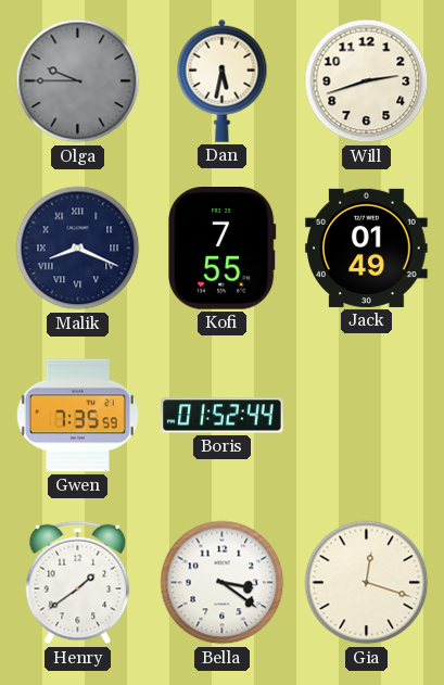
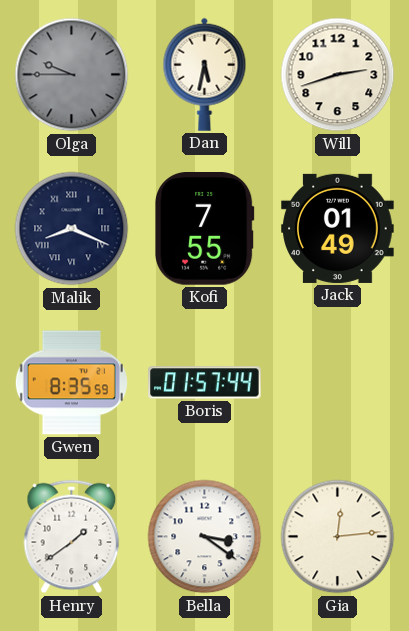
Gwen: 7:35 -> 8:35 (71, 383)
Boris: 01:52 -> 01:57 (205, 383)
Gia: 12:18 -> 12:14 (338, 537)
